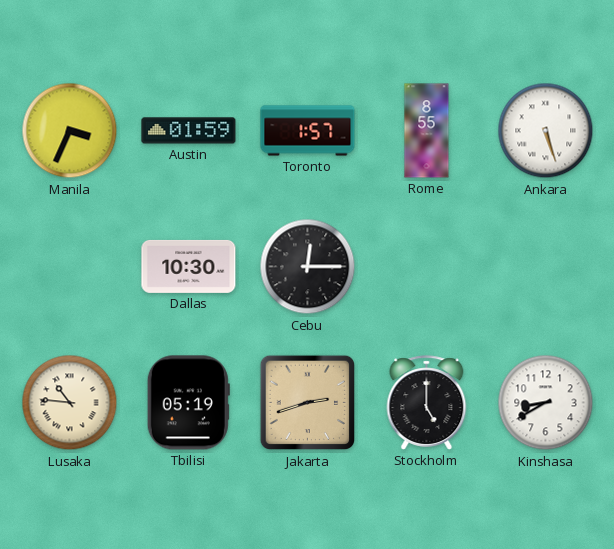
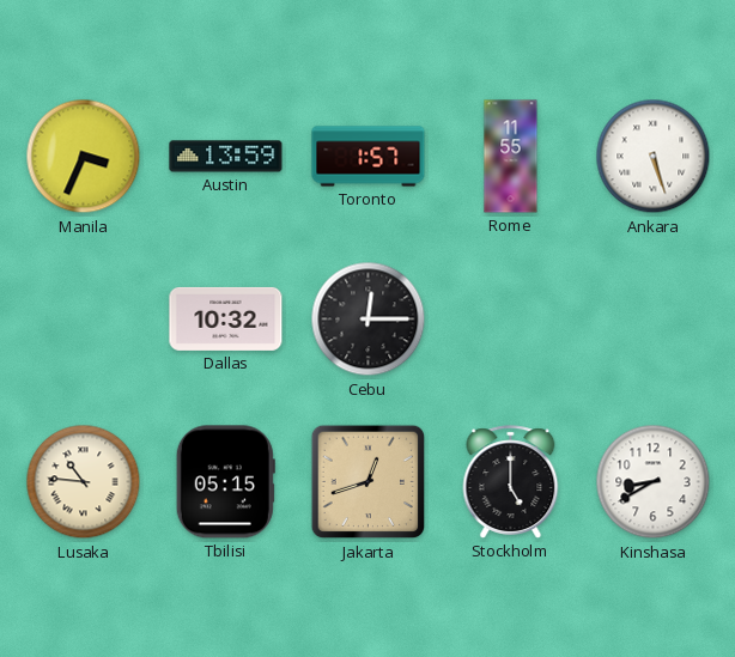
Austin: 01:59 -> 13:59 (226, 157)
Rome: 8:55 -> 11:55 (511, 157)
Dallas: 10:30 -> 10:32 (226, 318)
Tbilisi: 05:19 -> 05:15 (225, 482)
Jakarta: 2:42 -> 12:42 (369, 482)
